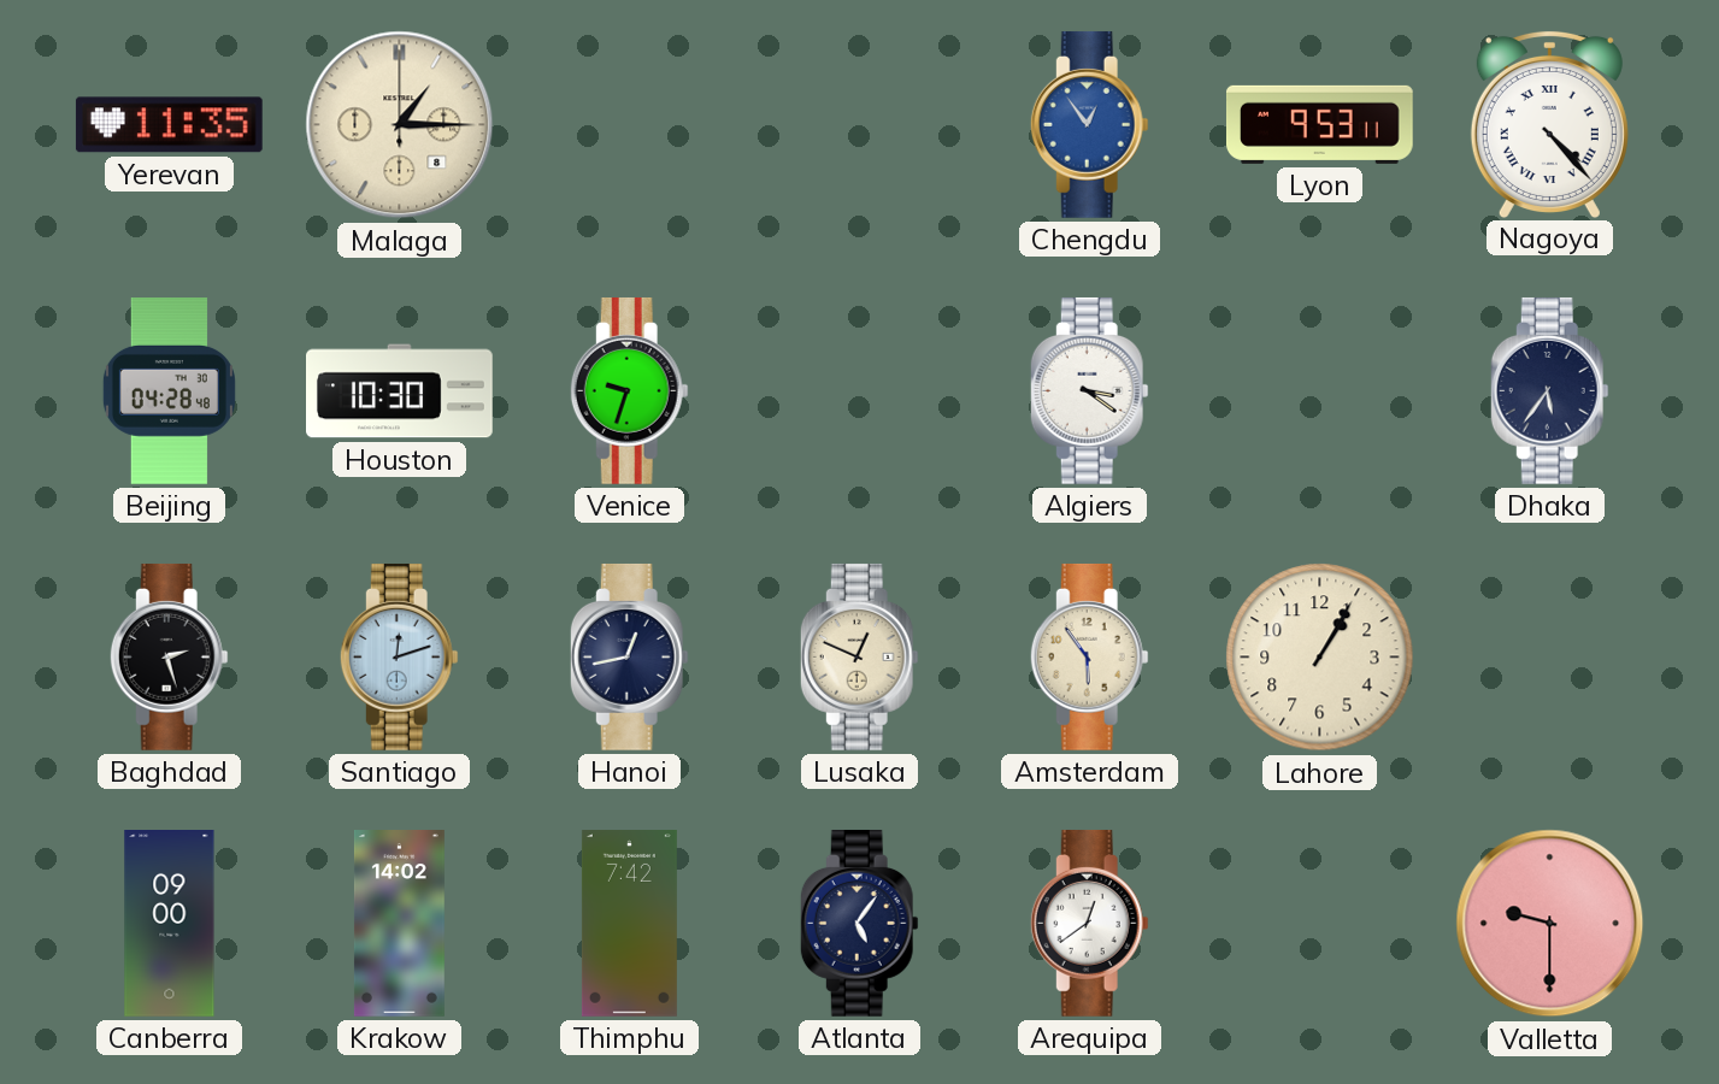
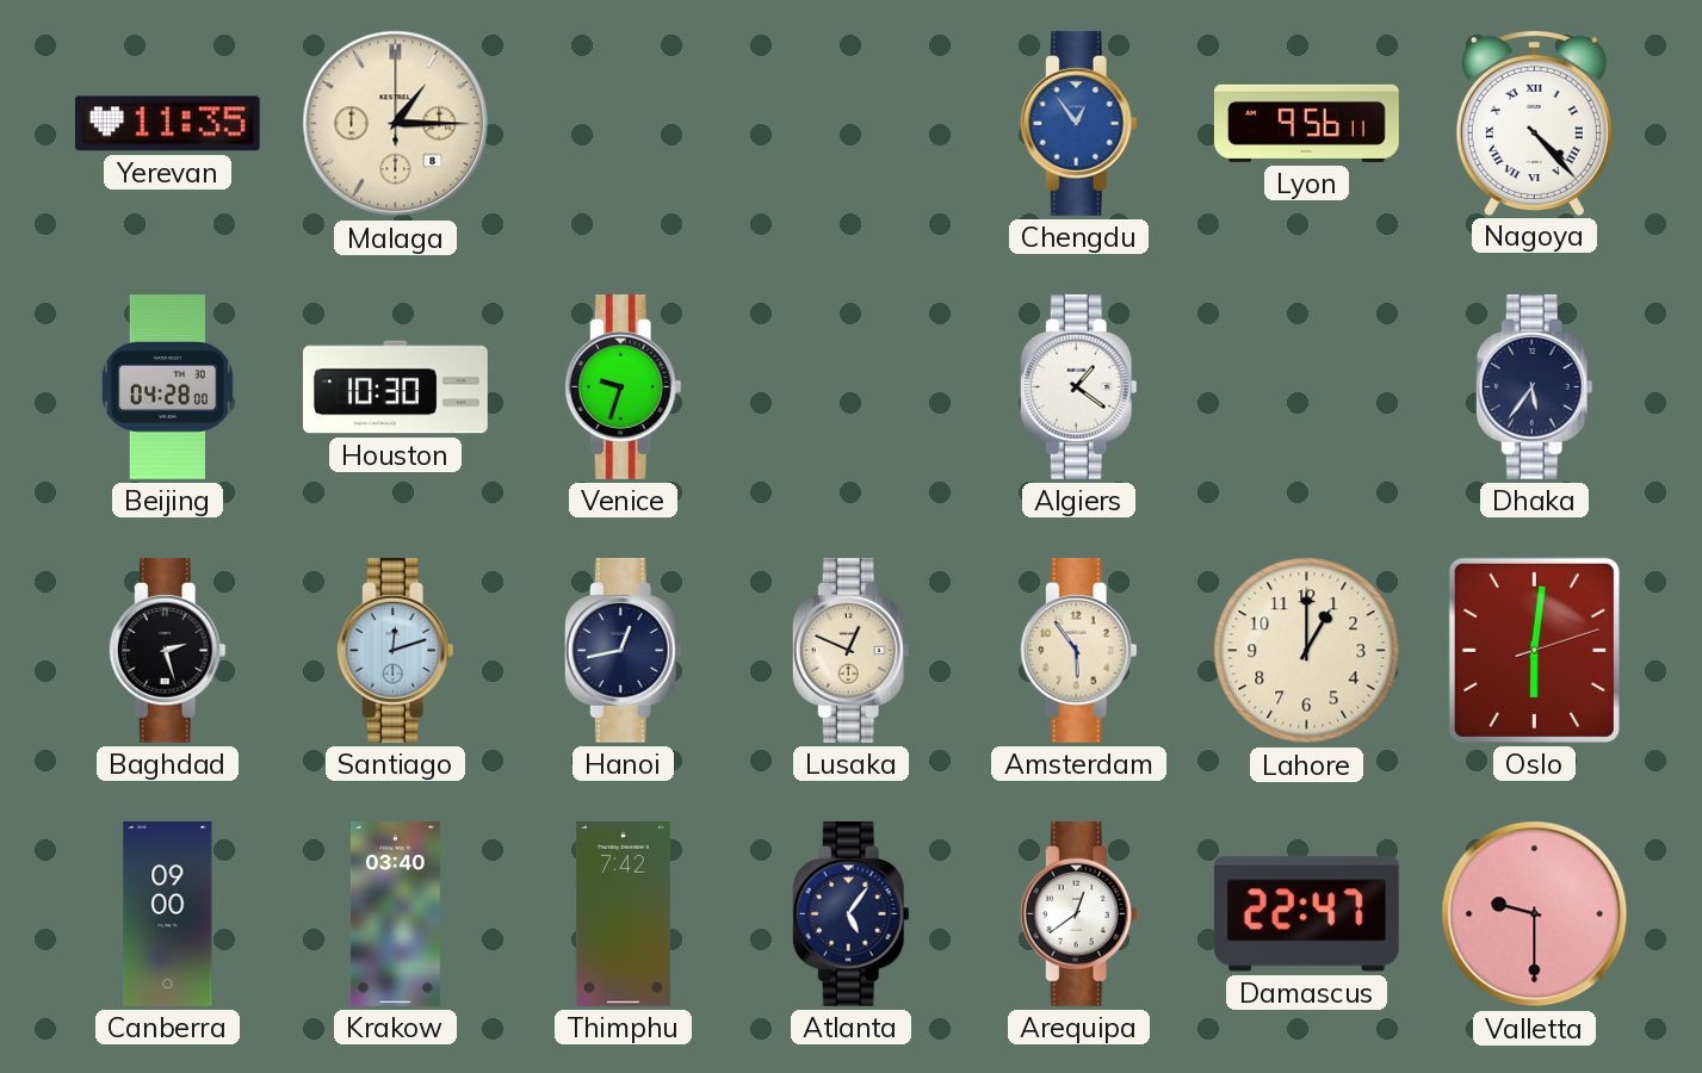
Lyon: 9:53 -> 9:56 (1306, 123)
Beijing: 04:28:48 -> 04:28:00 (167, 387)
Algiers: 3:21 -> 1:21 (1078, 386)
Lahore: 1:05 -> 1:00 (1307, 651)
Oslo: none -> 6:01 (1534, 650)
Krakow: 14:02 -> 03:40 (395, 914)
Damascus: none -> 22:47 (1306, 914)
